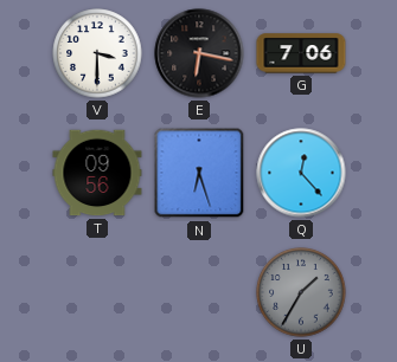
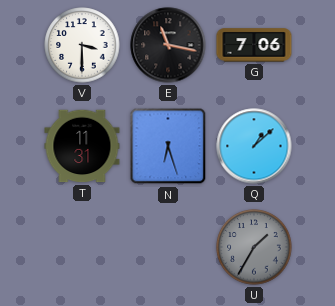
E: 6:17 -> 11:17 (168, 45)
T: 09:56 -> 11:31 (82, 146)
Q: 12:23 -> 1:08 (254, 146)
